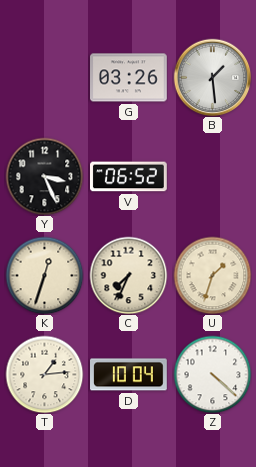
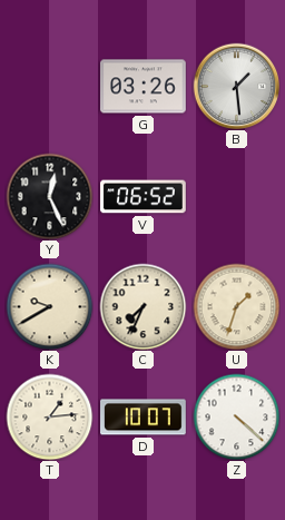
Y: 3:26 -> 12:26 (49, 196)
K: 12:33 -> 9:40 (49, 306)
D: 10:04 -> 10:07 (144, 418)
